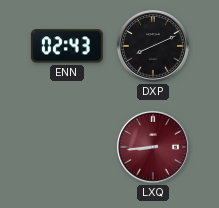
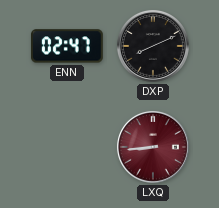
ENN: 02:43 -> 02:47 (67, 46)
